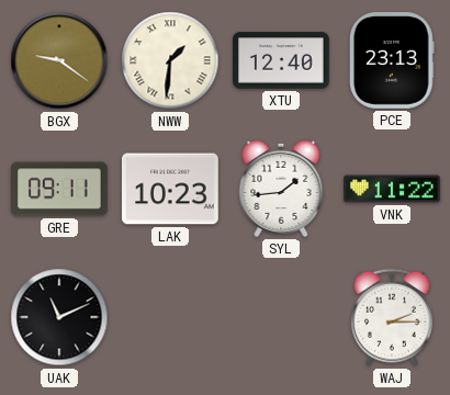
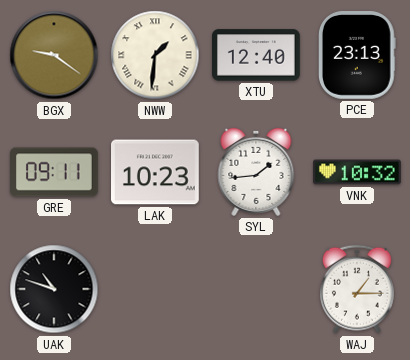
VNK: 11:22 -> 10:32 (357, 172)
UAK: 11:11 -> 10:48 (54, 289)
WAJ: 2:15 -> 1:15 (357, 289)
